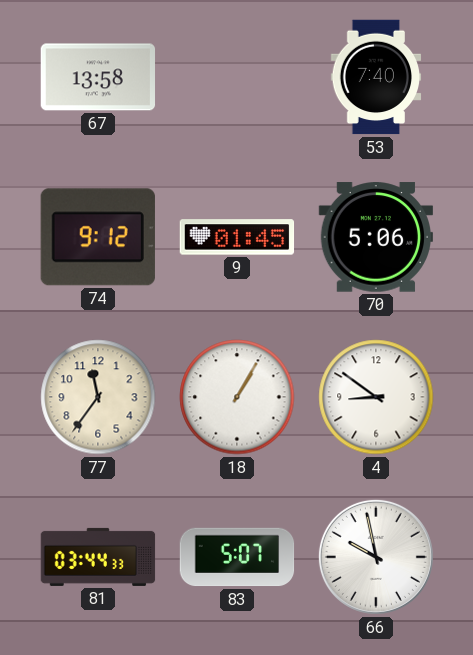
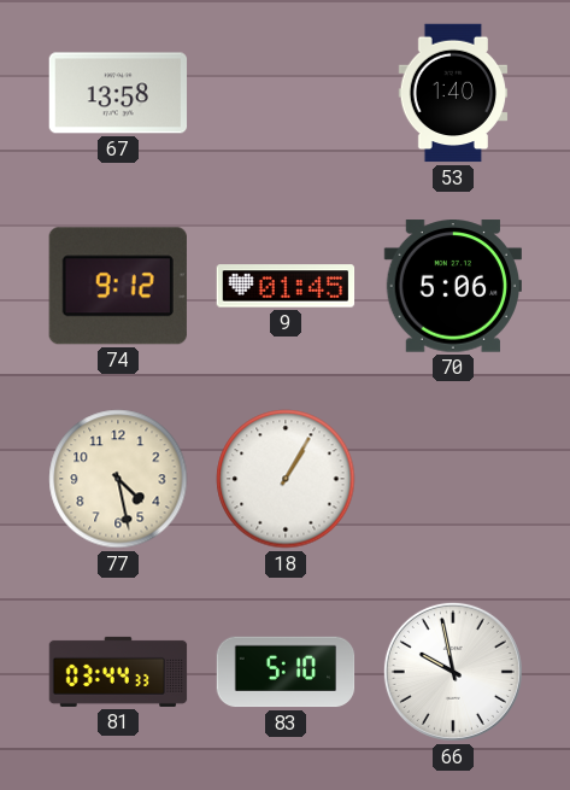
53: 7:40 -> 1:40 (453, 93)
77: 11:36 -> 4:28 (118, 479)
4: 8:51 -> none (376, 397)
83: 5:07 -> 5:10 (286, 672)
